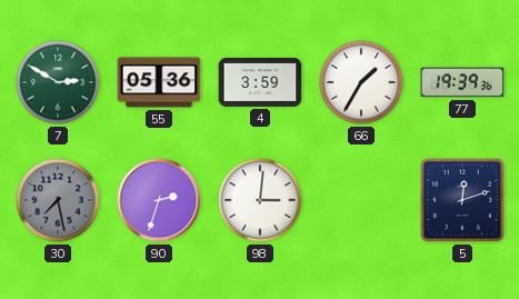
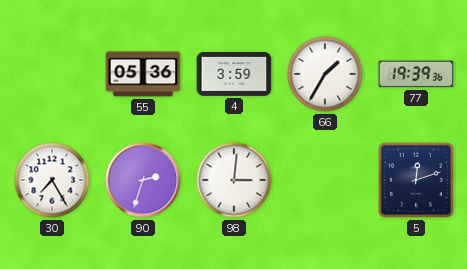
7: 2:50 -> none (58, 82)
30: 7:28 -> 7:25 (52, 180)
30 dial: grey -> white (52, 180)
